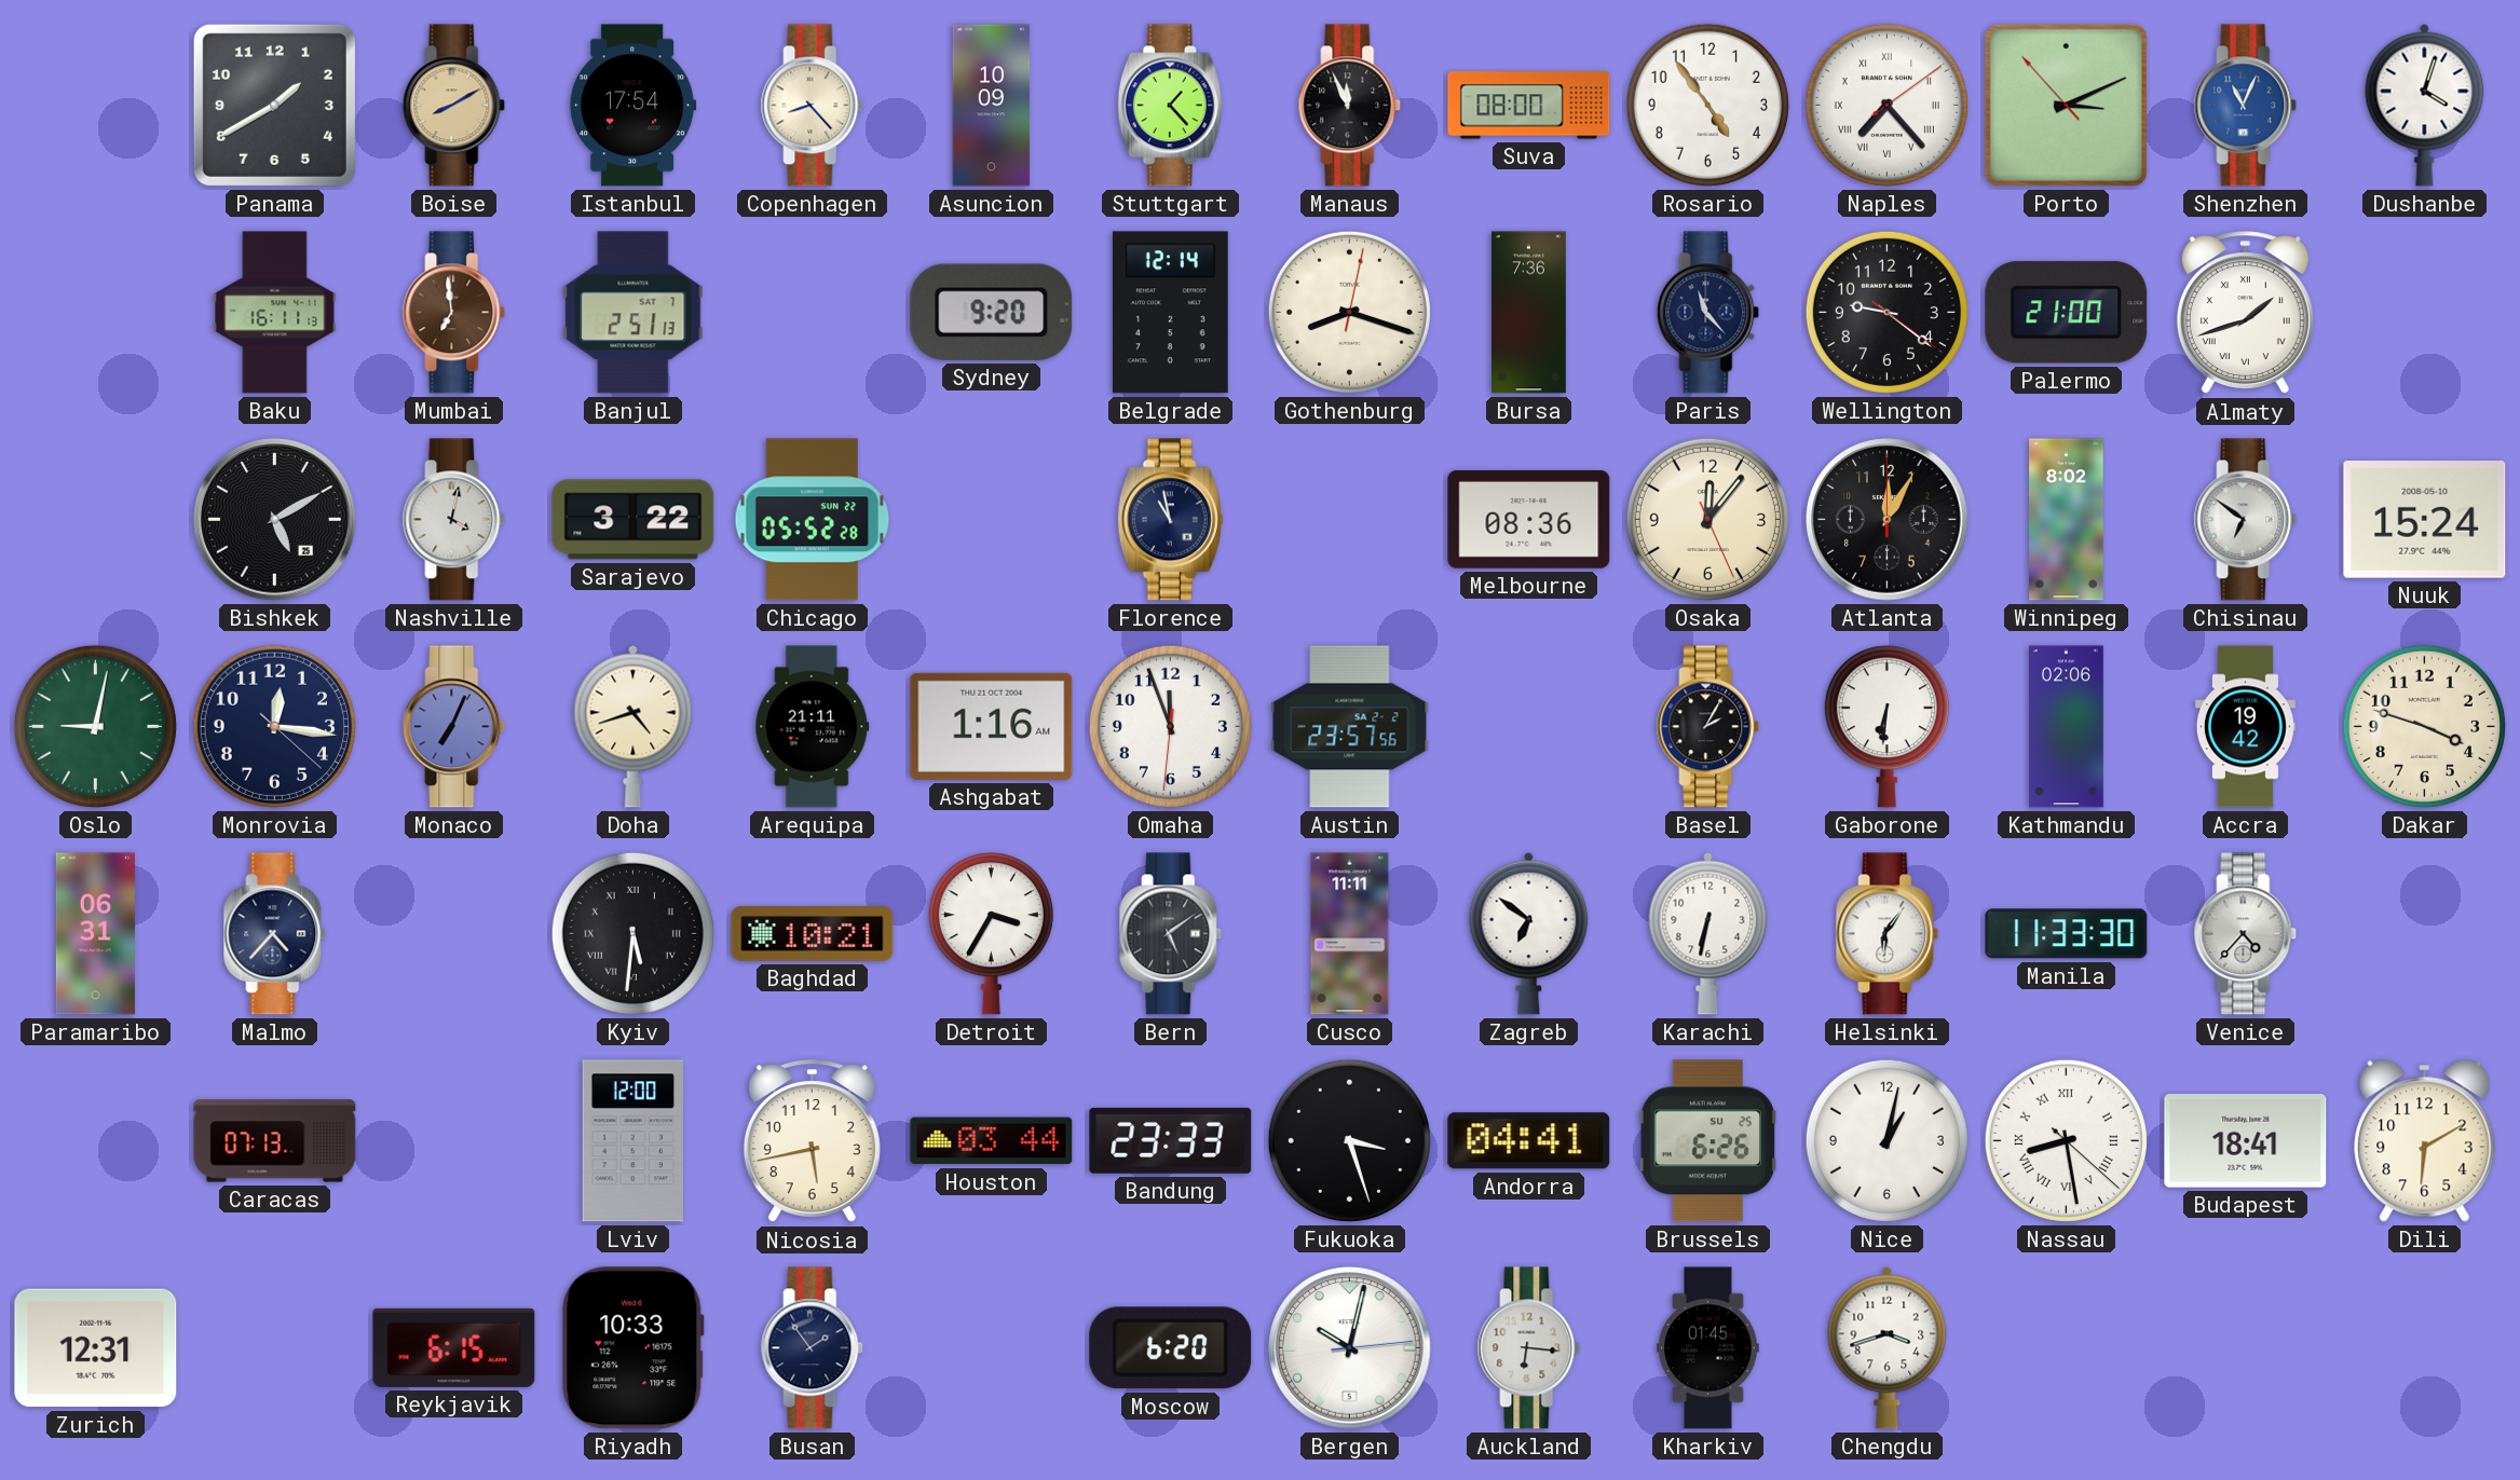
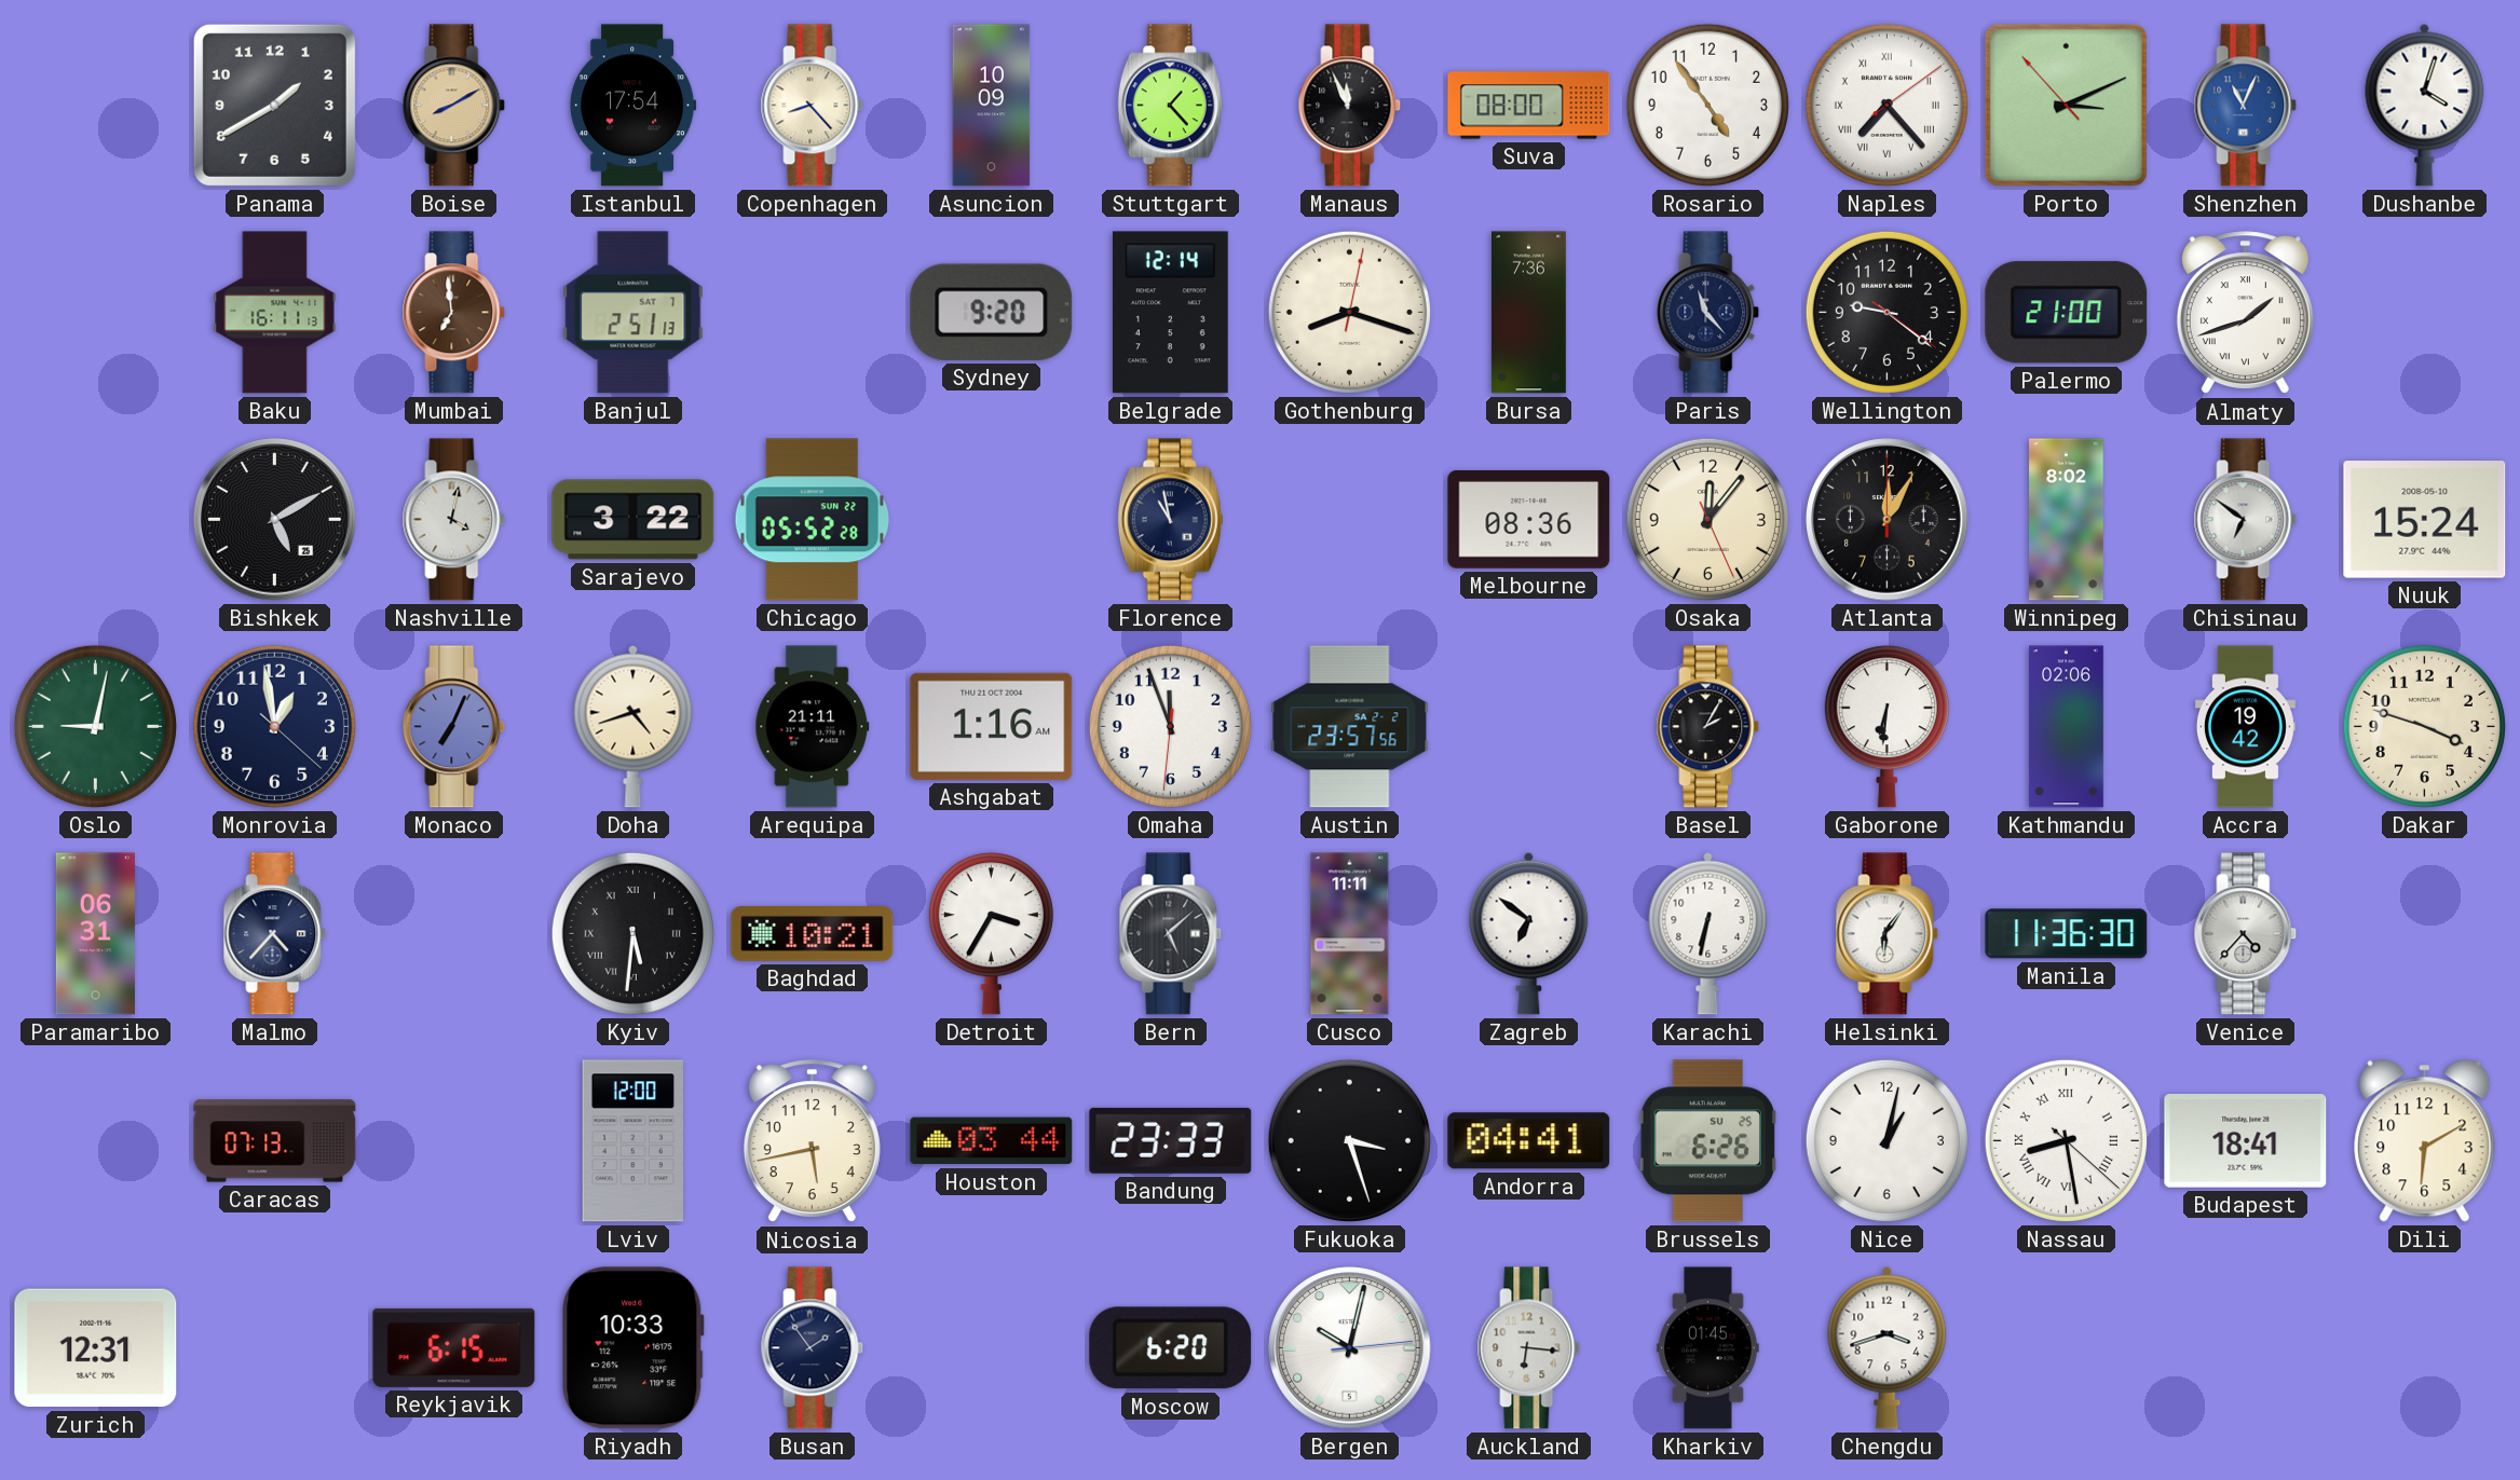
Monrovia: 12:16 -> 12:58 (274, 726)
Bern: 5:09 -> 5:08 (1171, 934)
Manila: 11:33 -> 11:36 (2067, 934)
